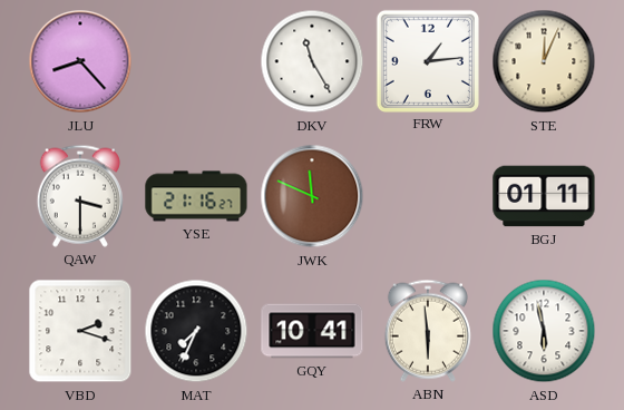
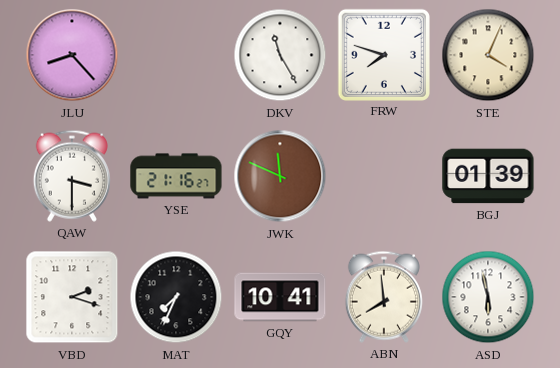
FRW: 1:14 -> 7:48 (383, 54)
STE: 12:04 -> 4:04 (488, 55)
BGJ: 01:11 -> 01:39 (488, 176)
ABN: 5:59 -> 7:59 (384, 297)
